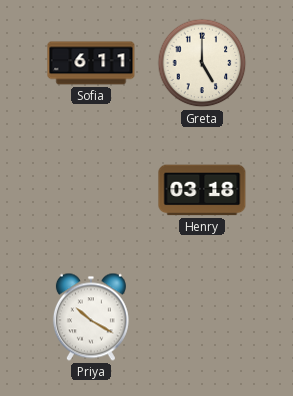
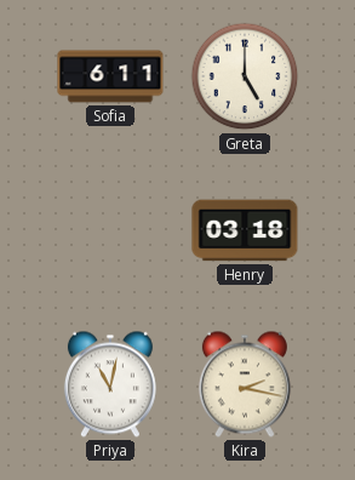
Priya: 10:20 -> 11:02 (110, 384)
Kira: none -> 2:17 (245, 384)
